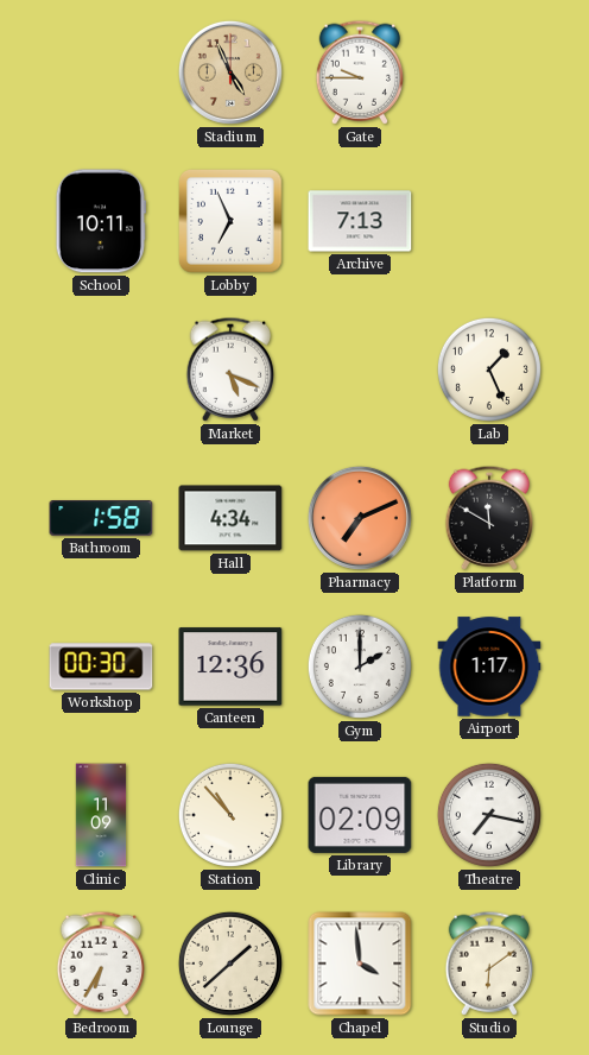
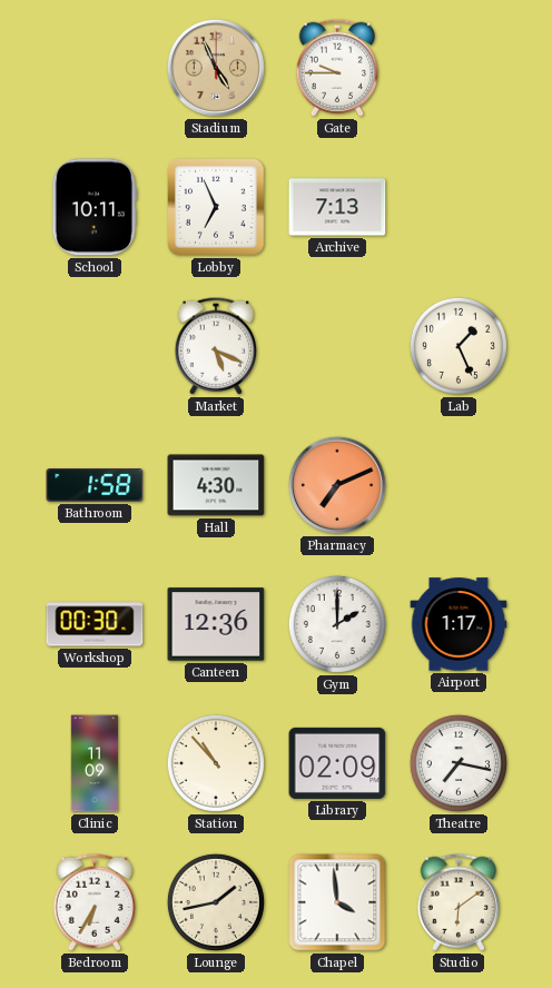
Hall: 4:34 -> 4:30 (216, 485)
Platform: 11:50 -> none (488, 518)
Lounge: 1:38 -> 1:43 (216, 902)
